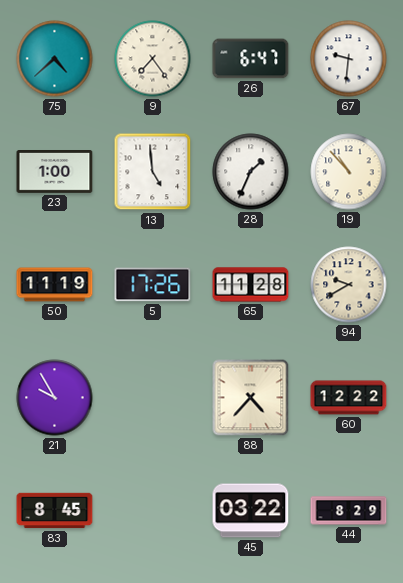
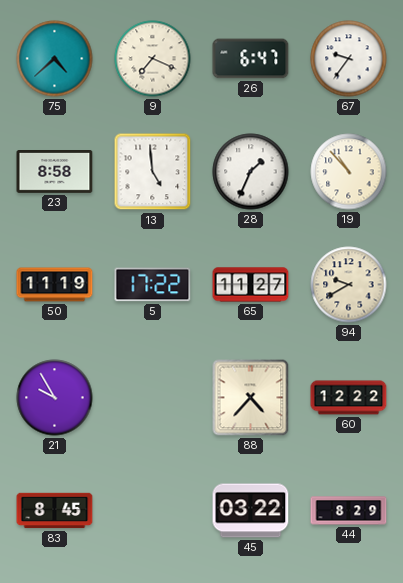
9: 7:24 -> 7:19 (153, 59)
67: 9:31 -> 9:36 (349, 59)
23: 1:00 -> 8:58 (55, 172)
5: 17:26 -> 17:22 (153, 285)
65: 11:28 -> 11:27 (251, 285)
